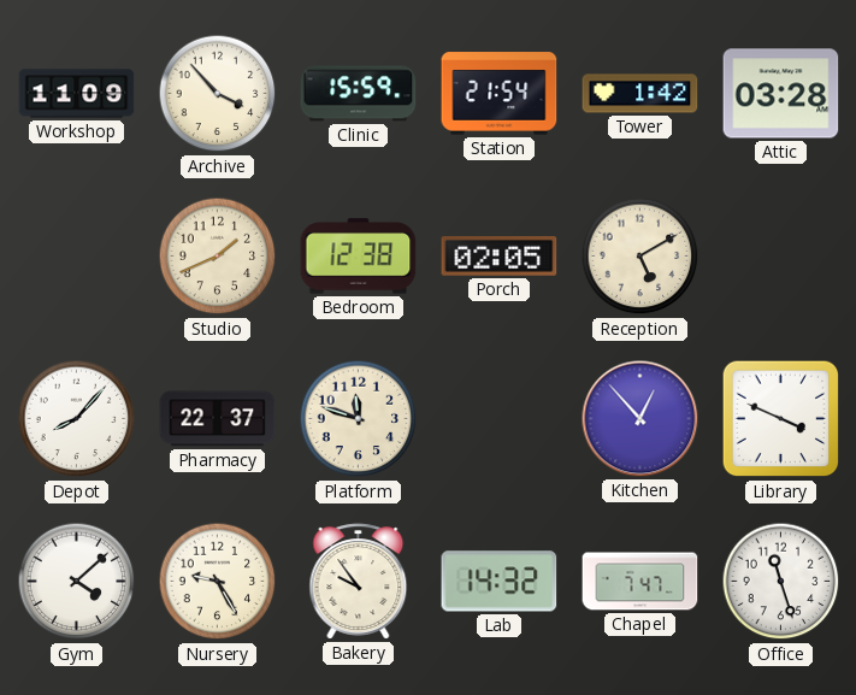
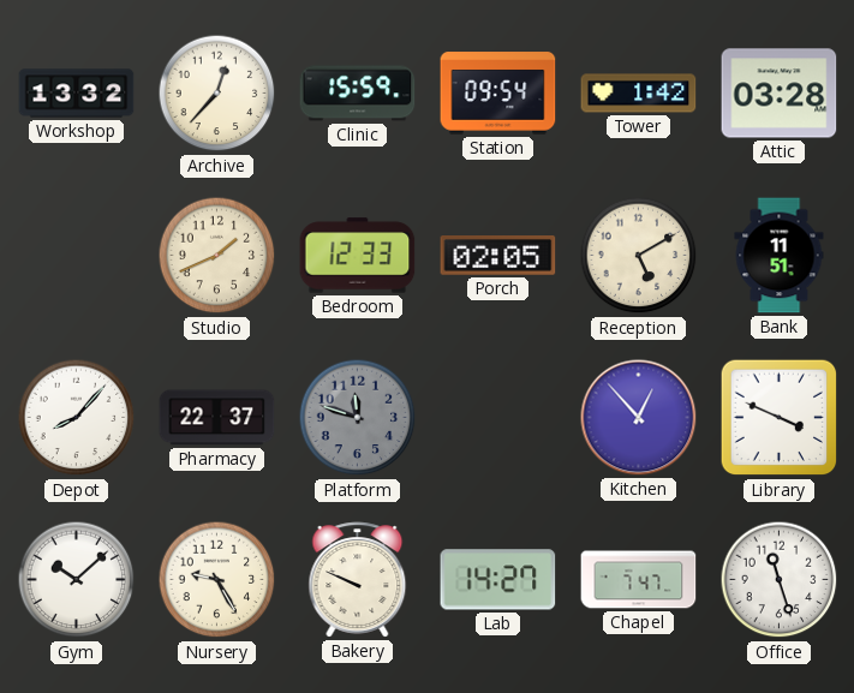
Workshop: 11:09 -> 13:32 (77, 94)
Archive: 3:53 -> 12:37 (217, 94)
Station: 21:54 -> 09:54 (498, 94)
Bedroom: 12:38 -> 12:33 (358, 256)
Bank: none -> 11:51 (780, 256)
Platform dial: cream -> grey (358, 418)
Gym: 4:08 -> 10:08 (77, 580)
Bakery: 9:54 -> 9:49 (358, 580)
Lab: 14:32 -> 14:27 (498, 580)
